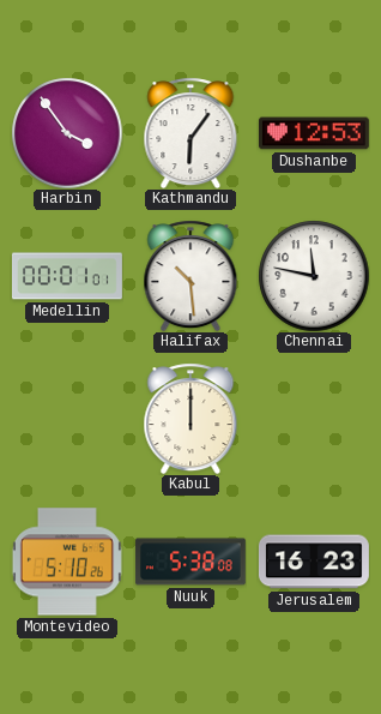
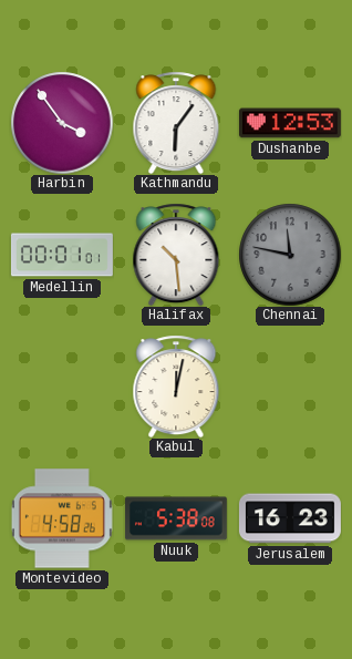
Chennai dial: white -> grey (290, 255)
Kabul: 12:00 -> 12:02 (176, 387)
Montevideo: 5:10 -> 4:58 (62, 518)
